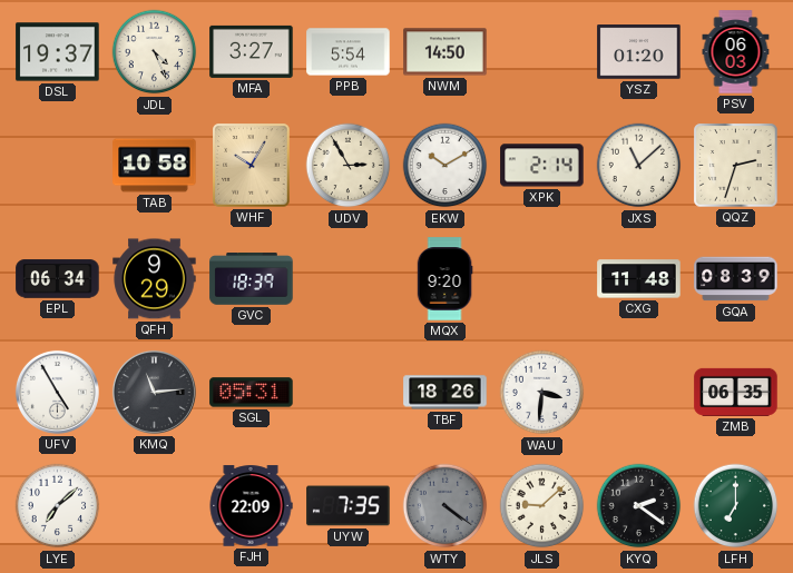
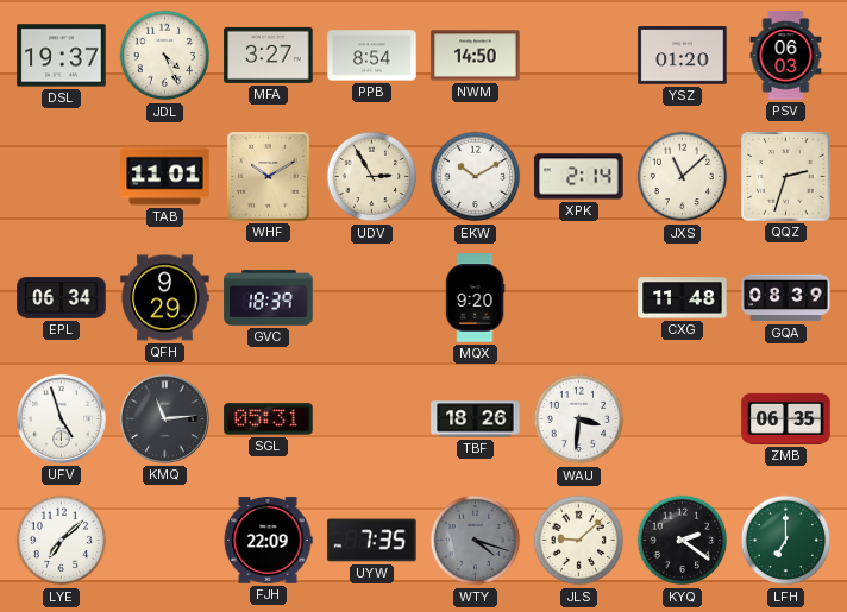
PPB: 5:54 -> 8:54 (372, 56)
TAB: 10:58 -> 11:01 (165, 177)
WHF: 10:05 -> 10:10 (269, 177)
UFV: 4:55 -> 4:57 (61, 418)
WTY: 4:21 -> 4:18 (476, 541)
